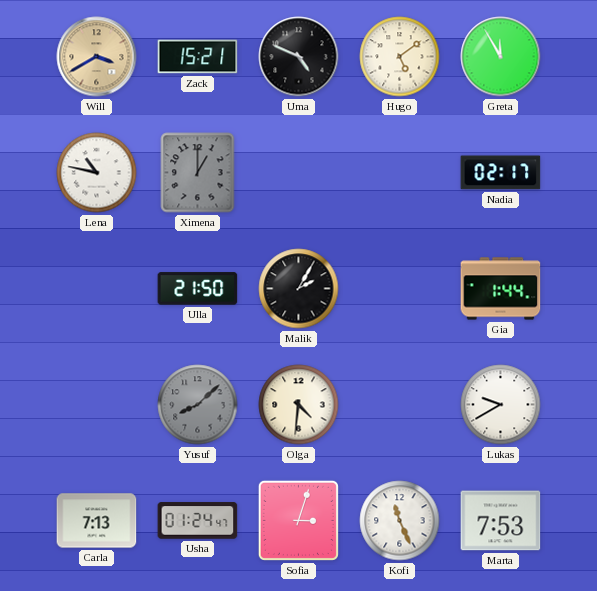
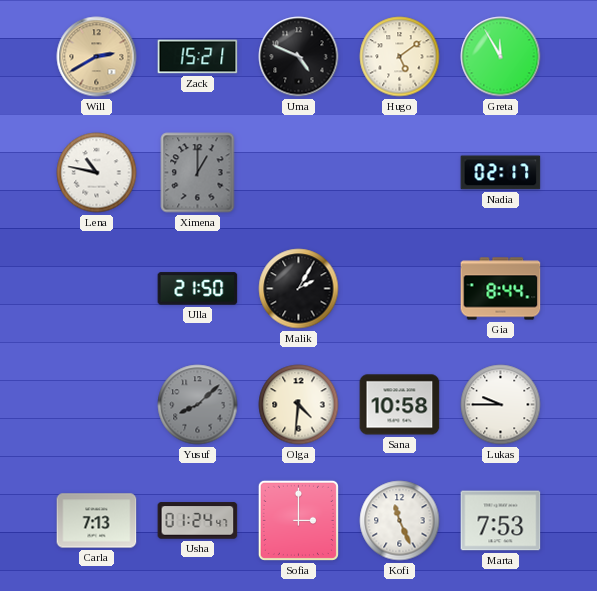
Will: 3:40 -> 2:40 (97, 57)
Gia: 1:44 -> 8:44 (501, 289)
Sana: none -> 10:58 (400, 405)
Lukas: 9:40 -> 9:45 (501, 405)
Sofia: 3:03 -> 3:00 (298, 520)
